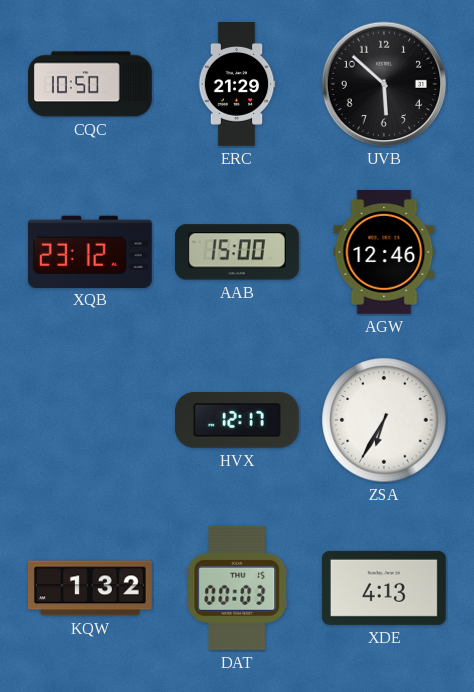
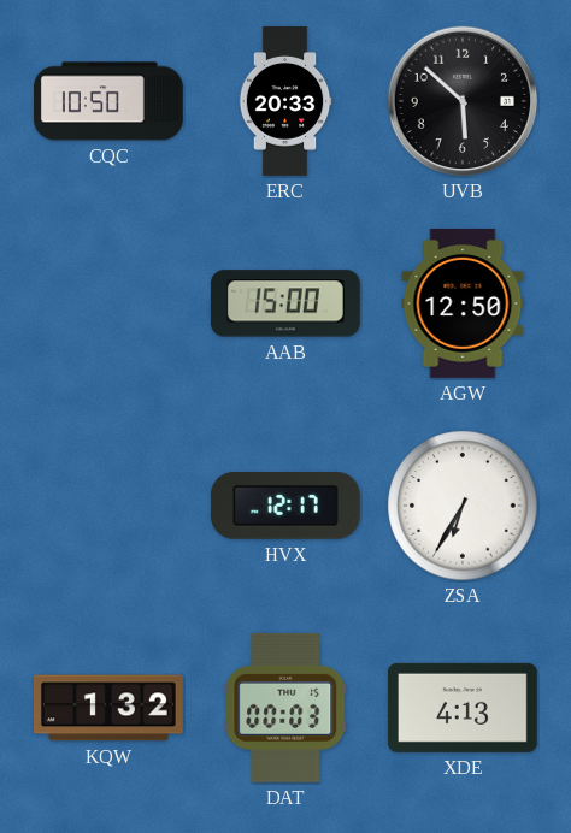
ERC: 21:29 -> 20:33 (285, 102)
XQB: 23:12 -> none (90, 251)
AGW: 12:46 -> 12:50 (463, 303)
